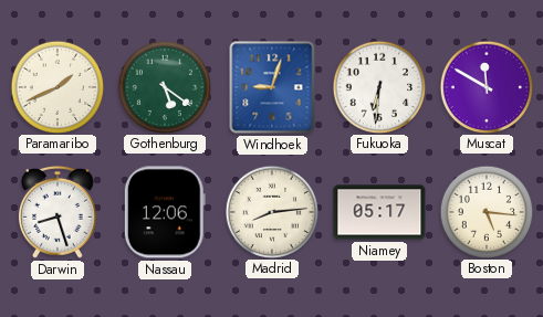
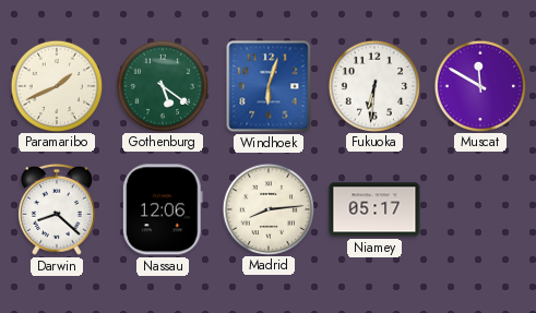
Windhoek: 9:03 -> 6:03 (269, 86)
Darwin: 8:27 -> 8:22 (57, 209)
Boston: 5:16 -> none (485, 211)
